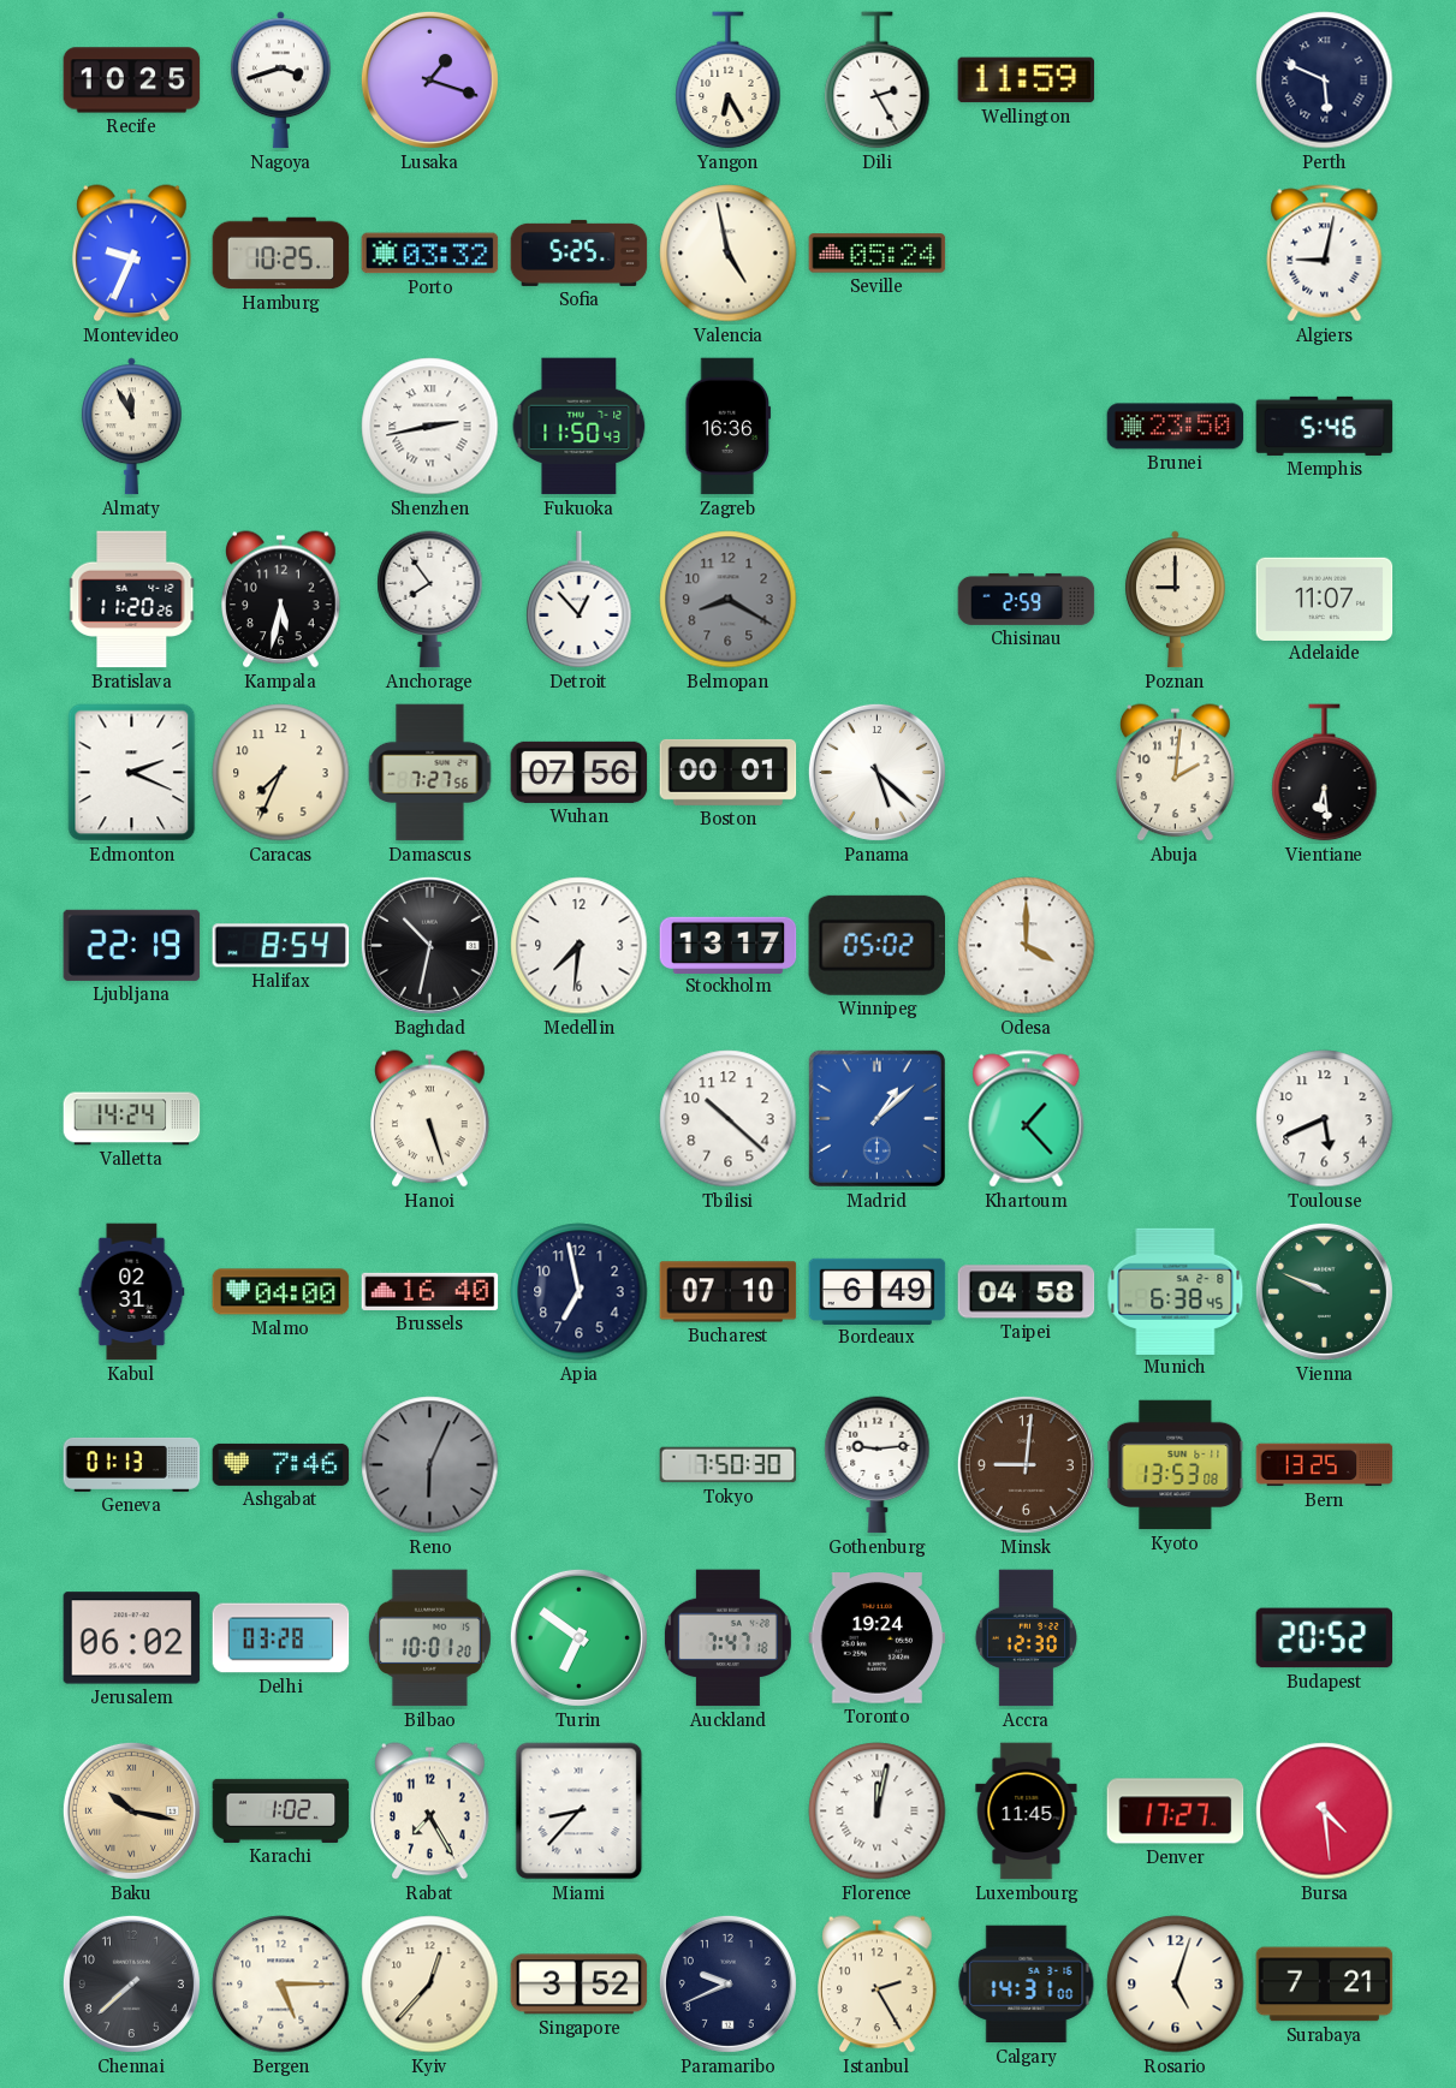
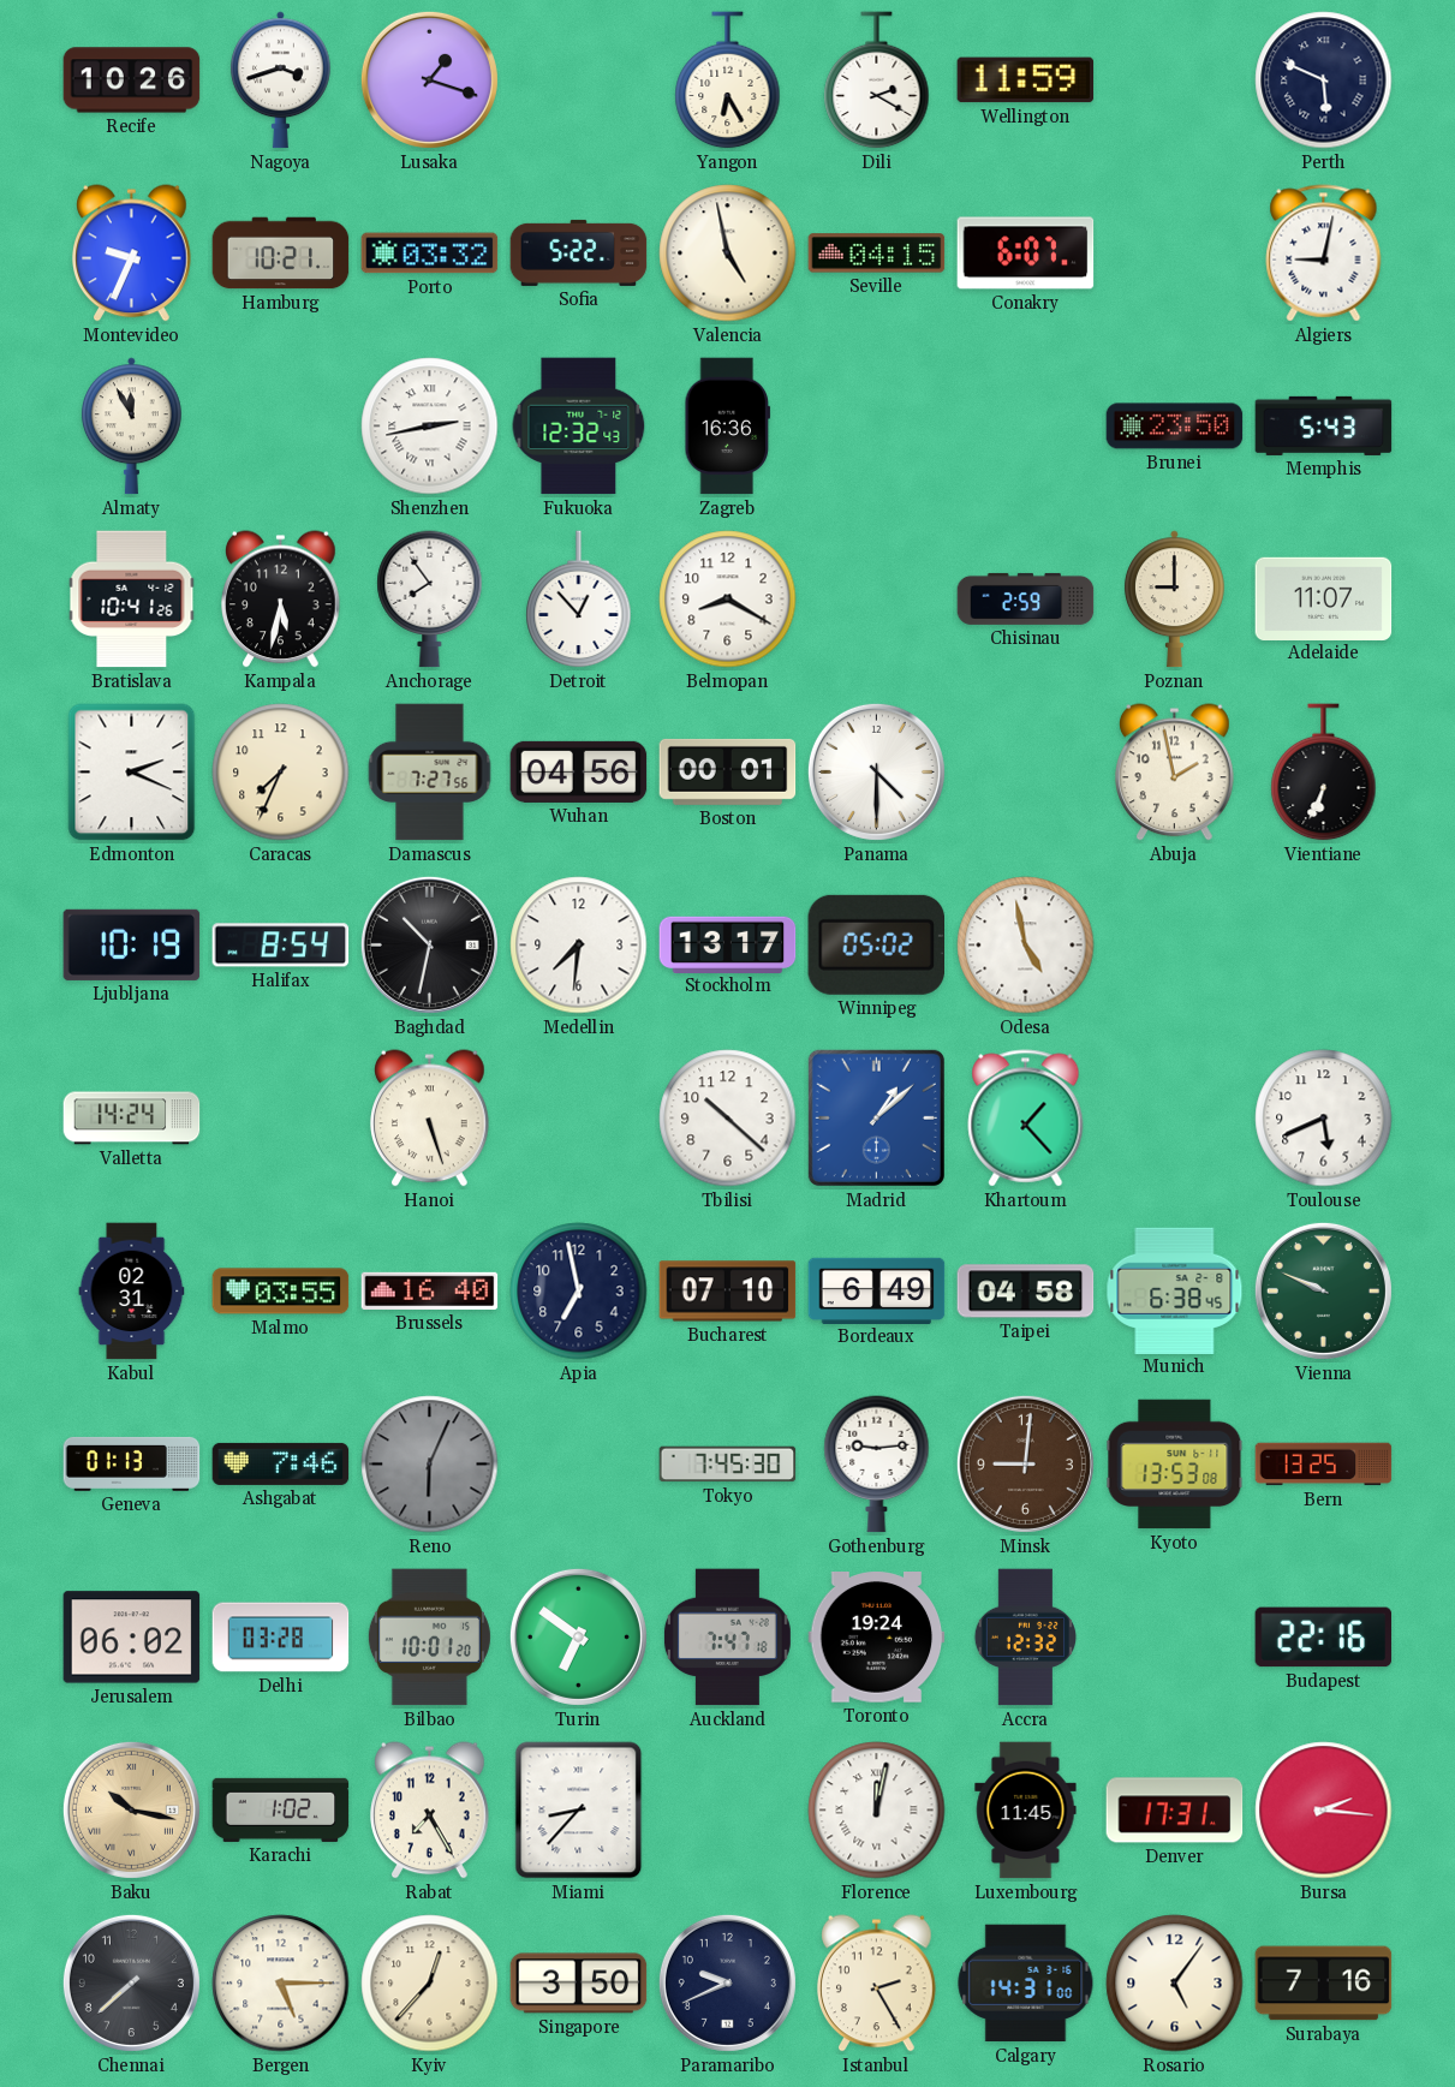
Recife: 10:25 -> 10:26 (132, 81)
Dili: 2:25 -> 2:20 (877, 81)
Hamburg: 10:25 -> 10:21 (281, 254)
Sofia: 5:25 -> 5:22 (579, 252)
Seville: 05:24 -> 04:15 (877, 254)
Conakry: none -> 6:07 (1026, 254)
Fukuoka: 11:50 -> 12:32 (579, 427)
Memphis: 5:46 -> 5:43 (1324, 425)
Bratislava: 11:20 -> 10:41 (132, 600)
Belmopan dial: grey -> white (728, 600)
Wuhan: 07:56 -> 04:56 (579, 771)
Panama: 5:22 -> 4:30 (876, 771)
Abuja: 2:01 -> 1:58 (1175, 773)
Vientiane: 6:29 -> 6:34 (1324, 773)
Ljubljana: 22:19 -> 10:19 (132, 944)
Odesa: 4:00 -> 4:58 (1026, 946)
Malmo: 04:00 -> 03:55 (281, 1292)
Tokyo: 7:50 -> 7:45 (728, 1465)
Accra: 12:30 -> 12:32 (1025, 1638)
Budapest: 20:52 -> 22:16 (1324, 1638)
Denver: 17:27 -> 17:31 (1175, 1811)
Bursa: 4:29 -> 2:16 (1324, 1811)
Singapore: 3:52 -> 3:50 (579, 1984)
Rosario: 5:03 -> 5:06 (1175, 1984)
Surabaya: 7:21 -> 7:16 (1324, 1984)
